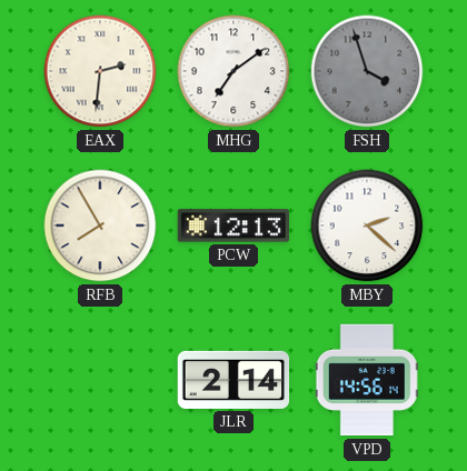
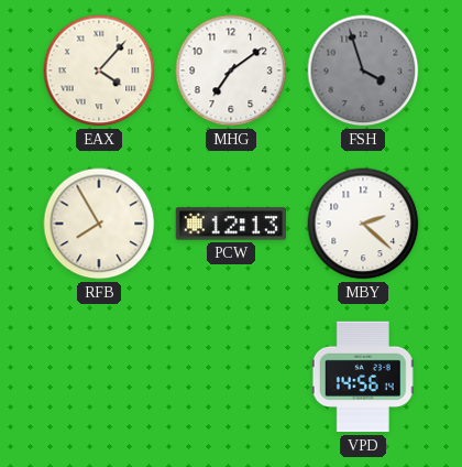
EAX: 2:31 -> 4:07 (99, 70)
JLR: 2:14 -> none (233, 380)
